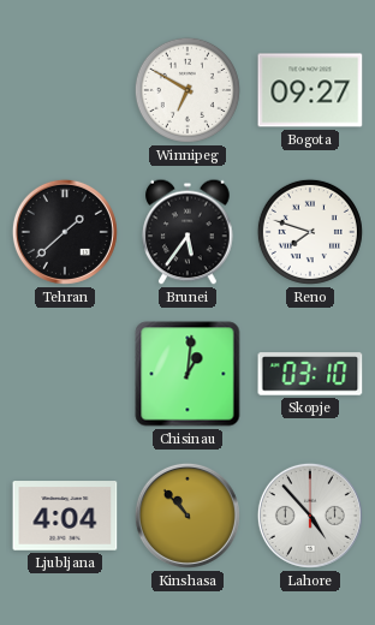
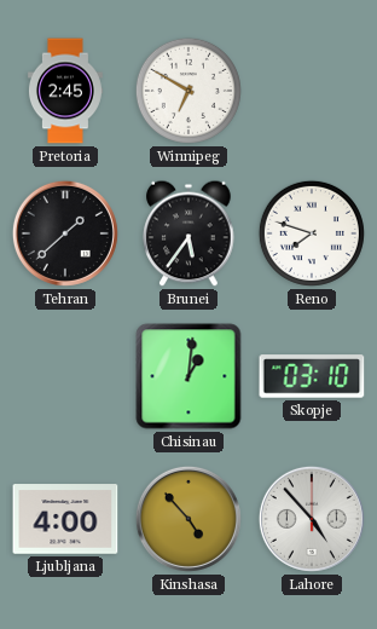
Pretoria: none -> 2:45 (65, 91)
Bogota: 09:27 -> none (310, 90)
Ljubljana: 4:04 -> 4:00 (65, 519)
Kinshasa: 10:53 -> 4:53 (188, 519)
